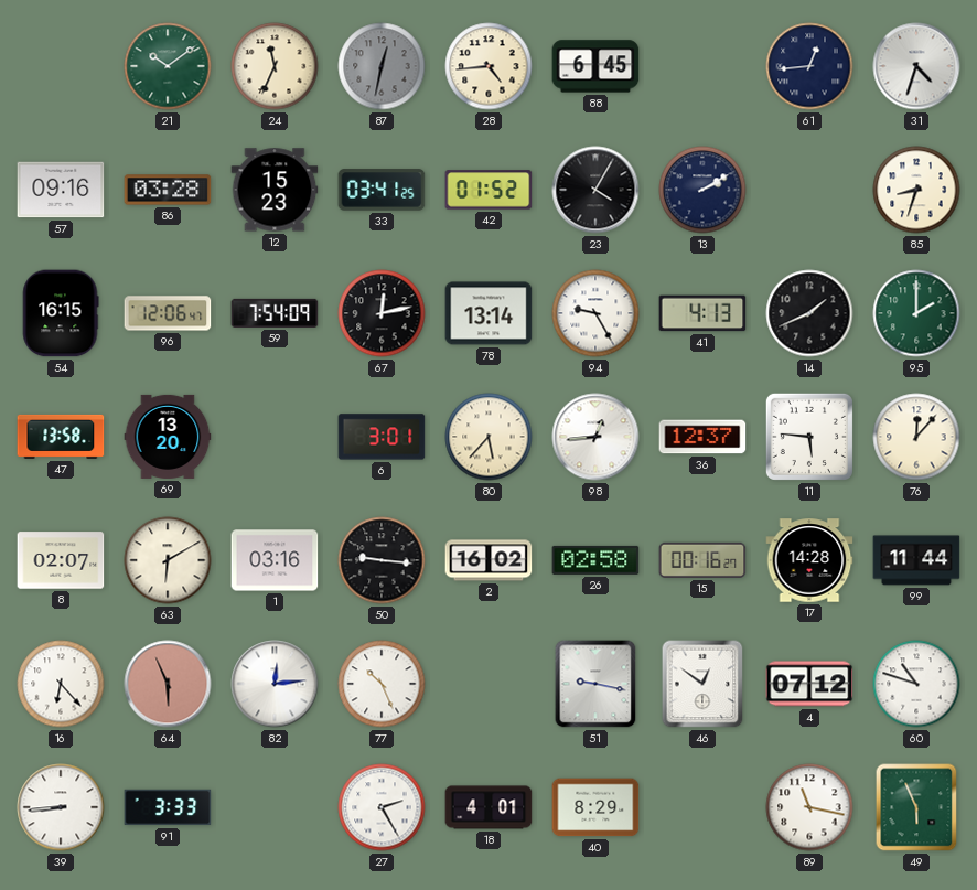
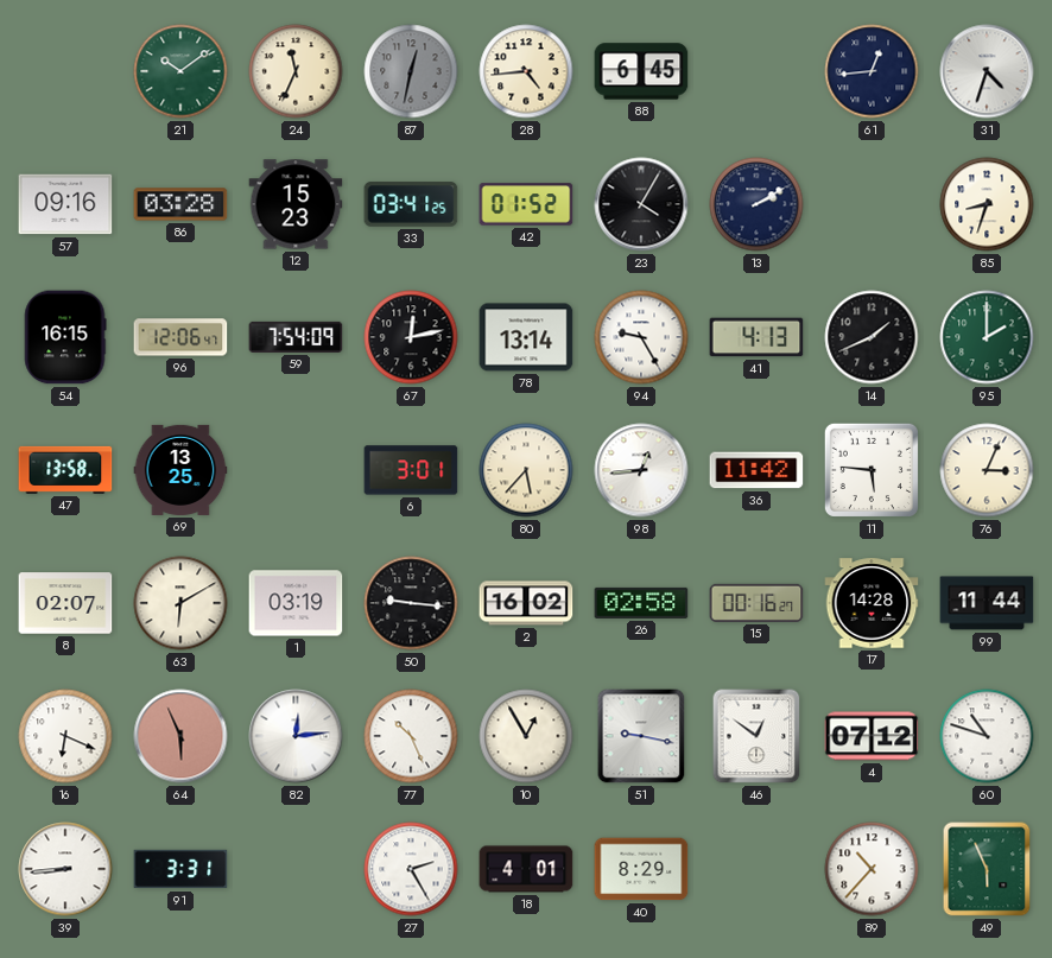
69: 13:20 -> 13:25 (180, 470)
36: 12:37 -> 11:42 (756, 470)
76: 12:07 -> 3:04 (987, 470)
1: 03:16 -> 03:19 (296, 603)
16: 6:23 -> 6:19 (65, 736)
10: none -> 12:55 (526, 736)
91: 3:33 -> 3:31 (180, 869)
89: 11:17 -> 10:37 (872, 869)
